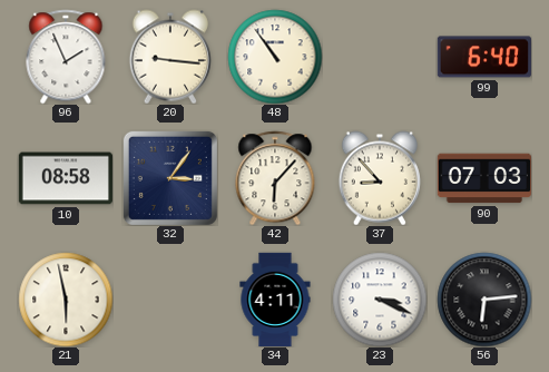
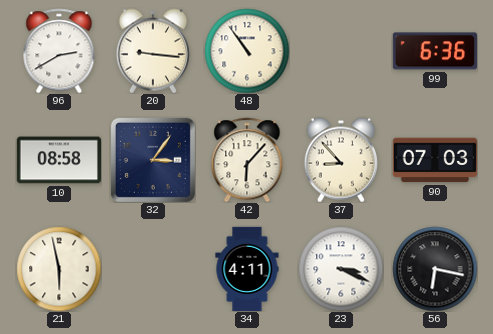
96: 1:56 -> 2:40 (59, 51)
99: 6:40 -> 6:36 (434, 51)
56: 6:14 -> 6:17 (435, 269)
